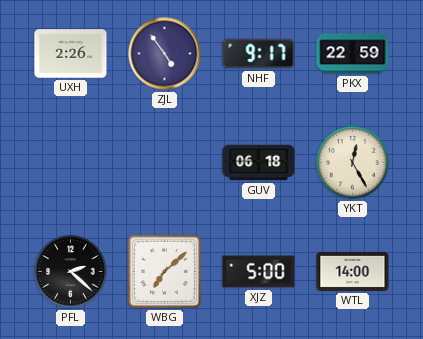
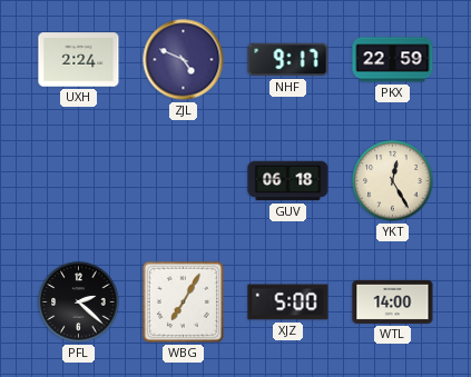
UXH: 2:26 -> 2:24 (79, 60)
ZJL: 4:54 -> 4:49 (184, 60)
WBG: 7:08 -> 7:05 (183, 301)
